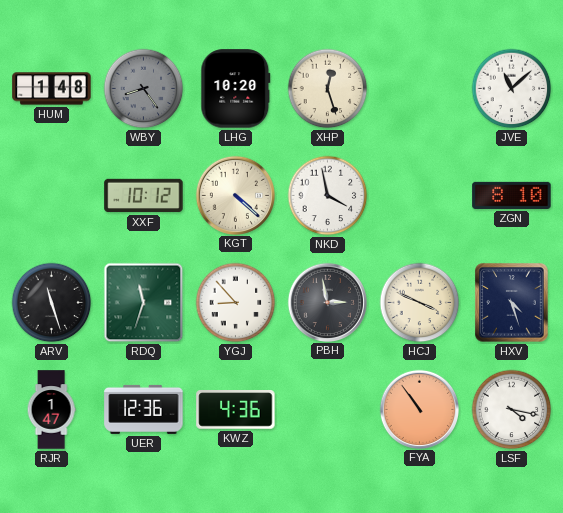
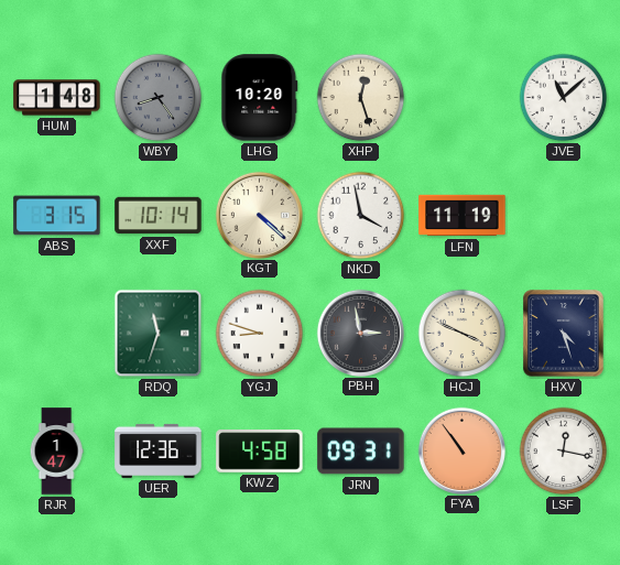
ABS: none -> 3:15 (57, 216)
XXF: 10:12 -> 10:14 (159, 216)
LFN: none -> 11:19 (463, 216)
ZGN: 8:10 -> none (512, 195)
ARV: 11:27 -> none (52, 303)
YGJ: 8:53 -> 8:48 (260, 334)
KWZ: 4:36 -> 4:58 (260, 452)
JRN: none -> 09:31 (361, 452)
LSF: 4:17 -> 12:17 (564, 452)
